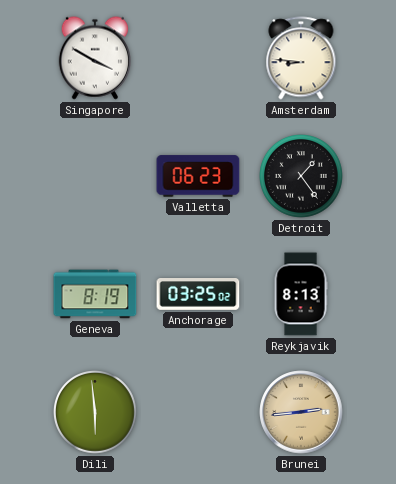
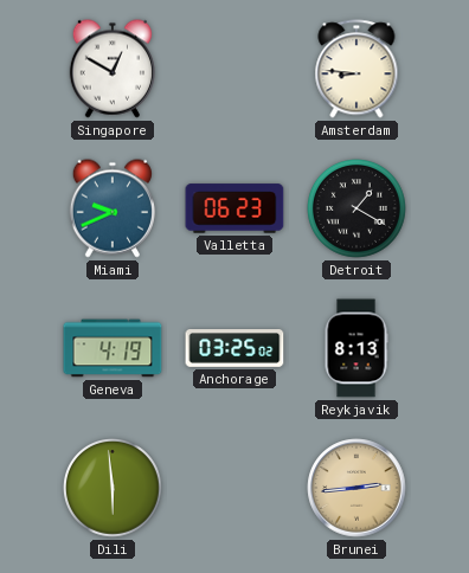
Singapore: 3:50 -> 12:50 (111, 69)
Miami: none -> 9:41 (111, 208)
Detroit: 1:24 -> 1:20 (358, 210)
Geneva: 8:19 -> 4:19 (113, 348)
